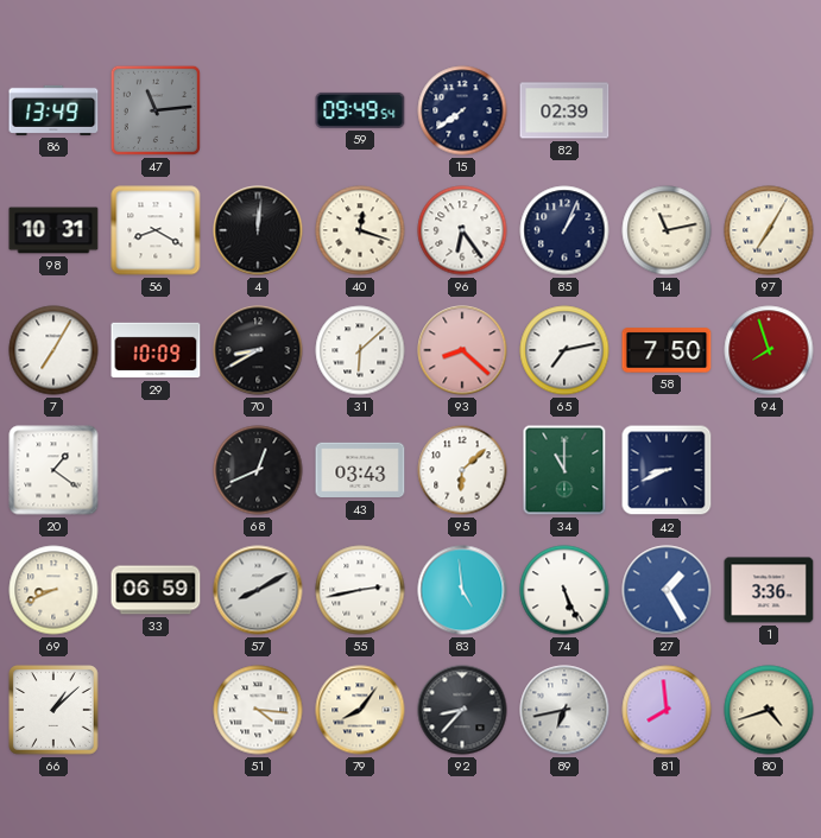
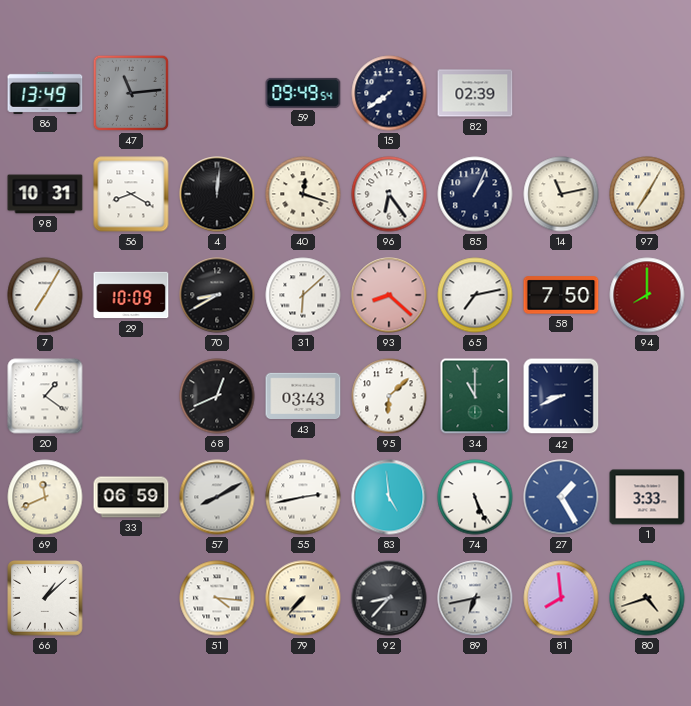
94: 7:57 -> 8:00 (647, 295)
69: 8:41 -> 11:41 (45, 497)
1: 3:36 -> 3:33 (647, 497)
79: 8:06 -> 7:37 (303, 598)
